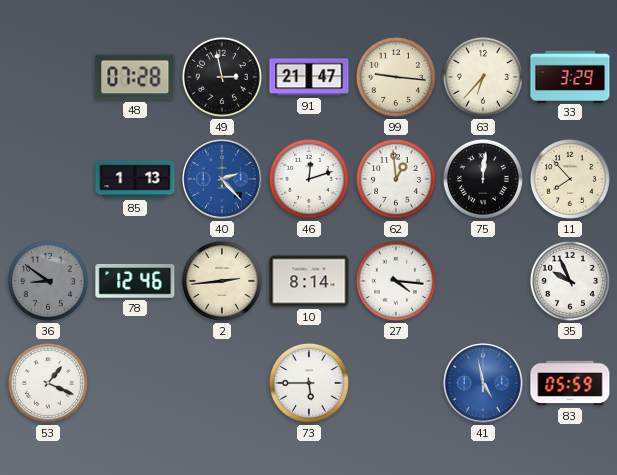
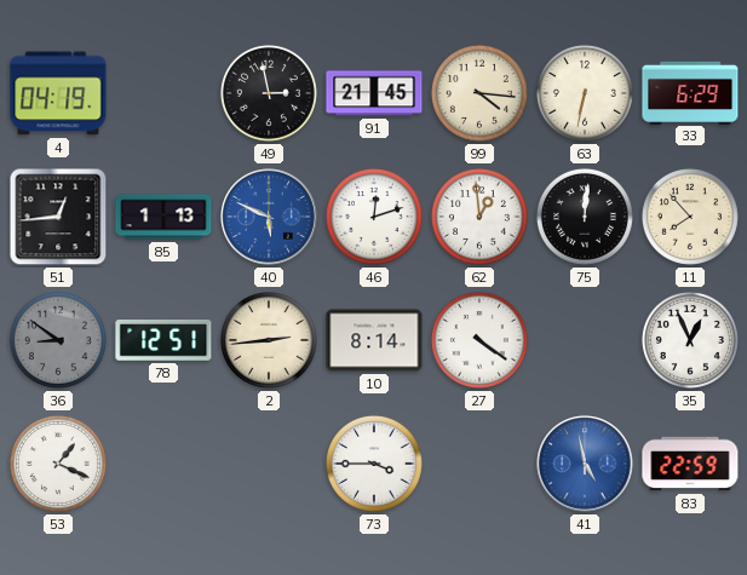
4: none -> 04:19 (58, 93)
48: 07:28 -> none (135, 77)
91: 21:47 -> 21:45 (374, 93)
99: 9:16 -> 4:16 (479, 93)
63: 6:37 -> 6:32 (585, 93)
33: 3:29 -> 6:29 (690, 92)
51: none -> 12:44 (58, 217)
40: 2:23 -> 5:49 (269, 217)
78: 12:46 -> 12:51 (163, 341)
27: 4:16 -> 4:21 (479, 340)
35: 9:56 -> 12:56 (690, 340)
73: 5:45 -> 3:45 (374, 464)
83: 05:59 -> 22:59 (690, 464)
